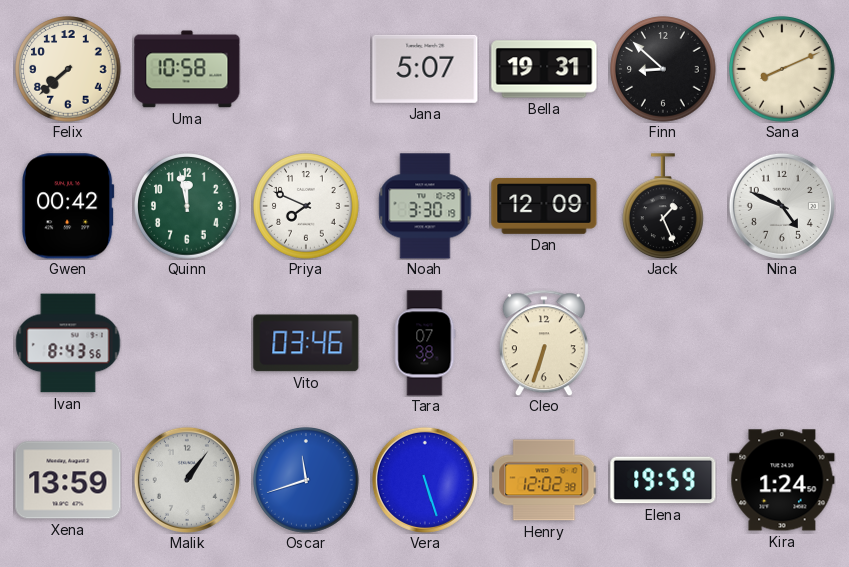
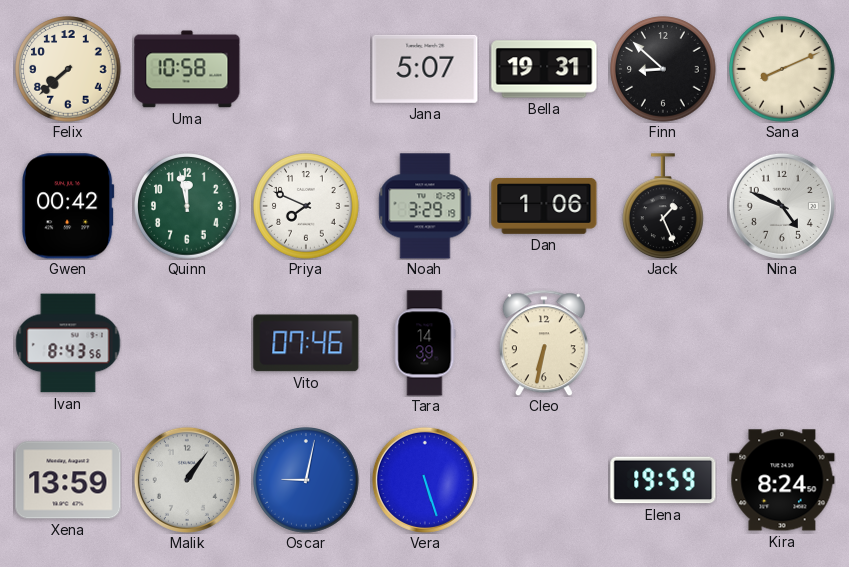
Noah: 3:30 -> 3:29 (425, 206)
Dan: 12:09 -> 1:06 (544, 206)
Vito: 03:46 -> 07:46 (306, 343)
Tara: 07:38 -> 14:39 (425, 343)
Cleo: 6:33 -> 6:32 (544, 343)
Oscar: 11:42 -> 9:02 (306, 480)
Henry: 12:02 -> none (544, 480)
Kira: 1:24 -> 8:24 (782, 480)
